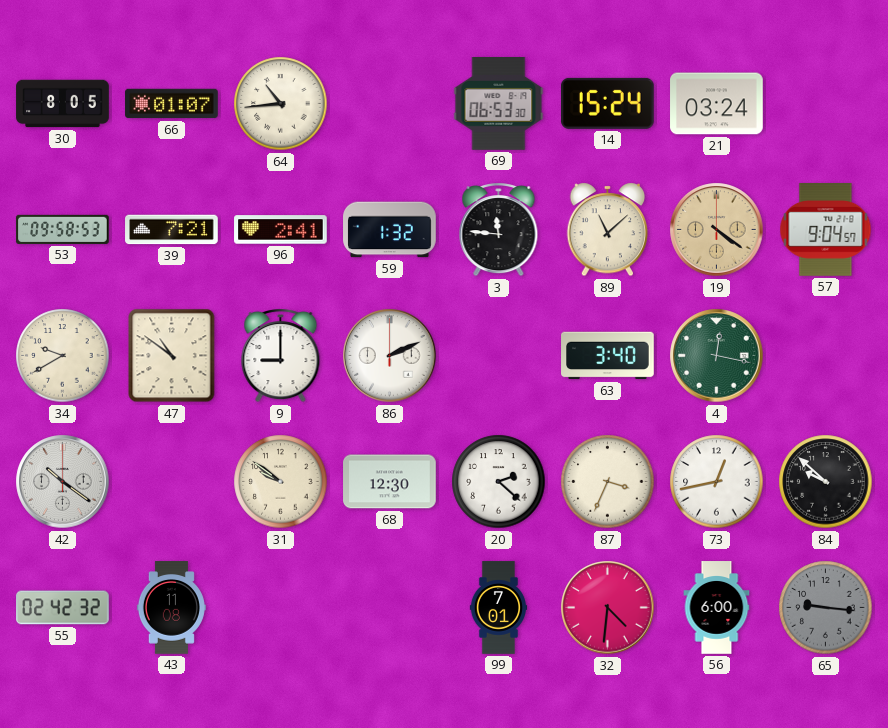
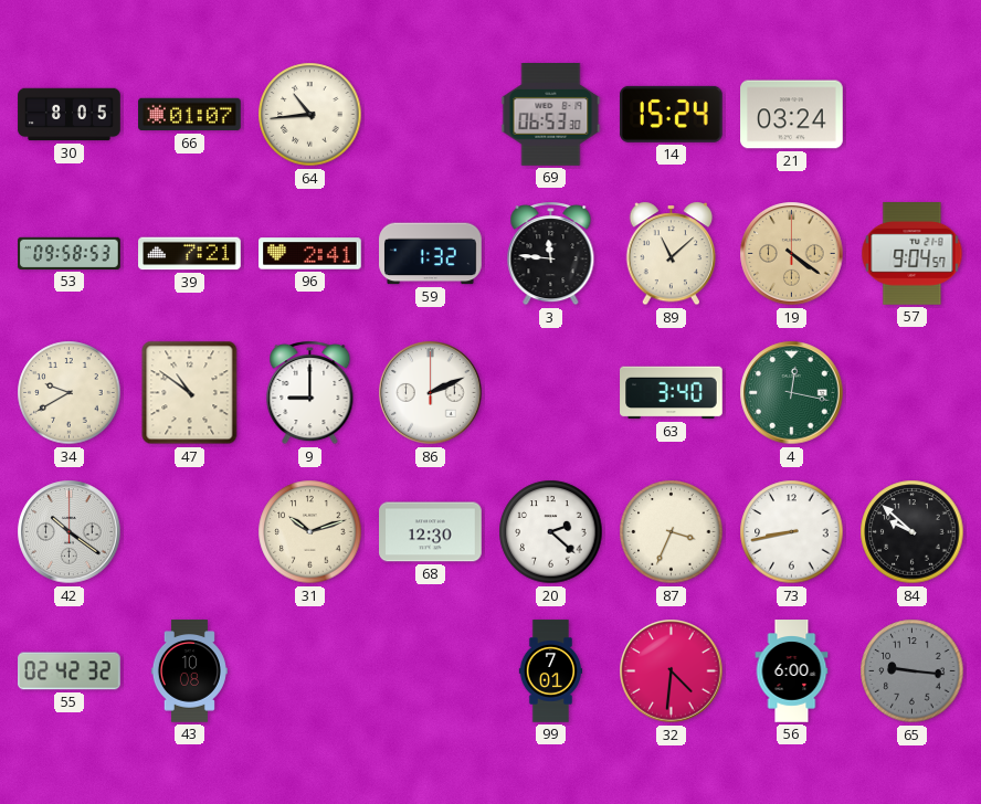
31: 9:51 -> 10:12 (310, 532)
73: 12:43 -> 8:43 (792, 532)
43: 11:08 -> 10:08 (189, 671)
